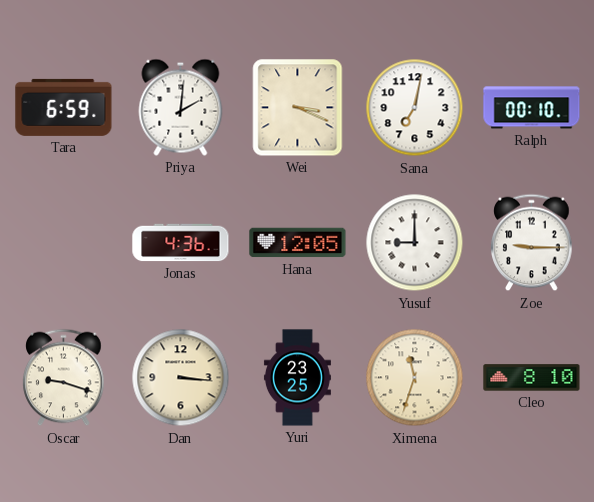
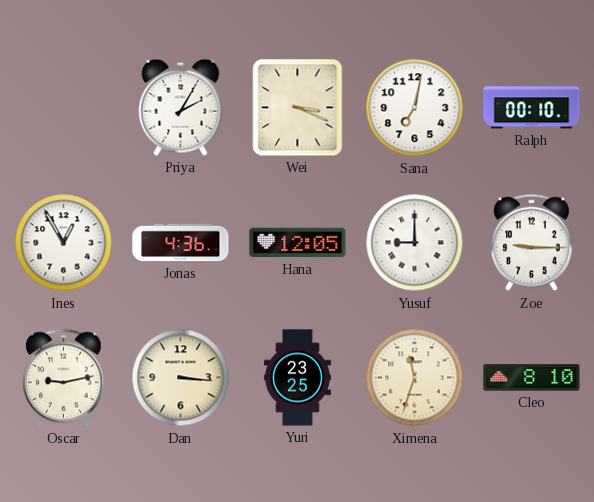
Tara: 6:59 -> none (64, 107)
Priya: 2:01 -> 2:05 (181, 107)
Ines: none -> 12:55 (64, 243)
Oscar: 9:18 -> 9:13 (64, 378)
